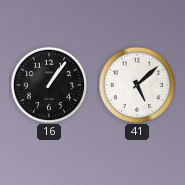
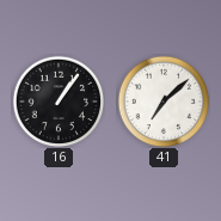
41: 5:08 -> 7:08 (164, 102)
